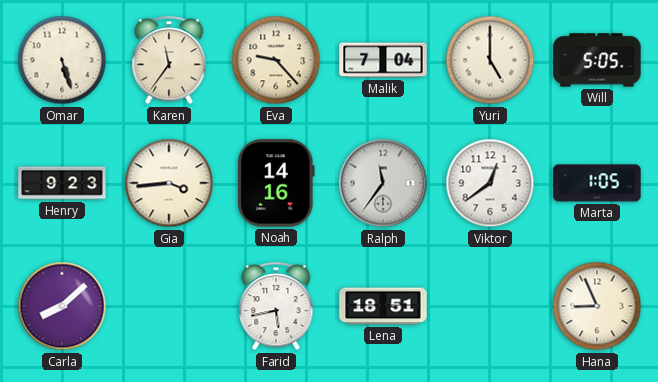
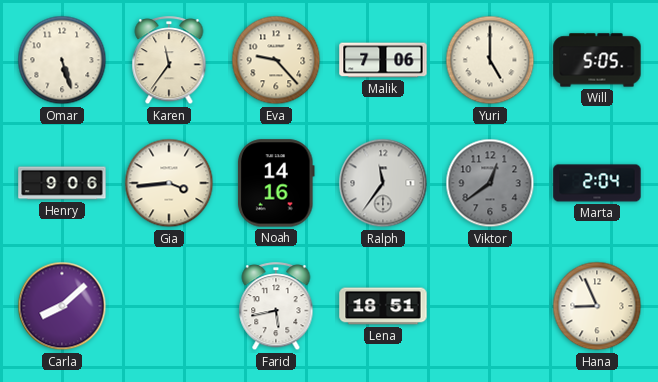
Malik: 7:04 -> 7:06 (383, 60)
Henry: 9:23 -> 9:06 (62, 183)
Viktor dial: white -> grey (490, 183)
Marta: 1:05 -> 2:04 (597, 183)
